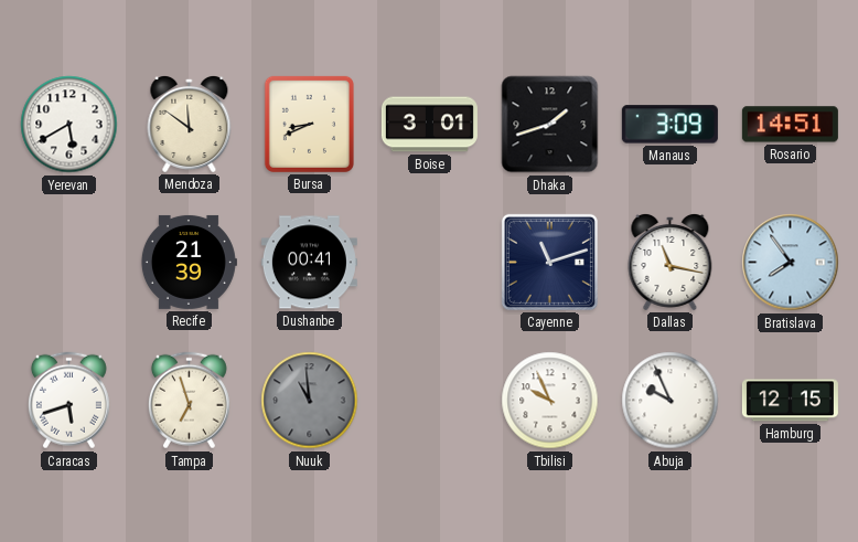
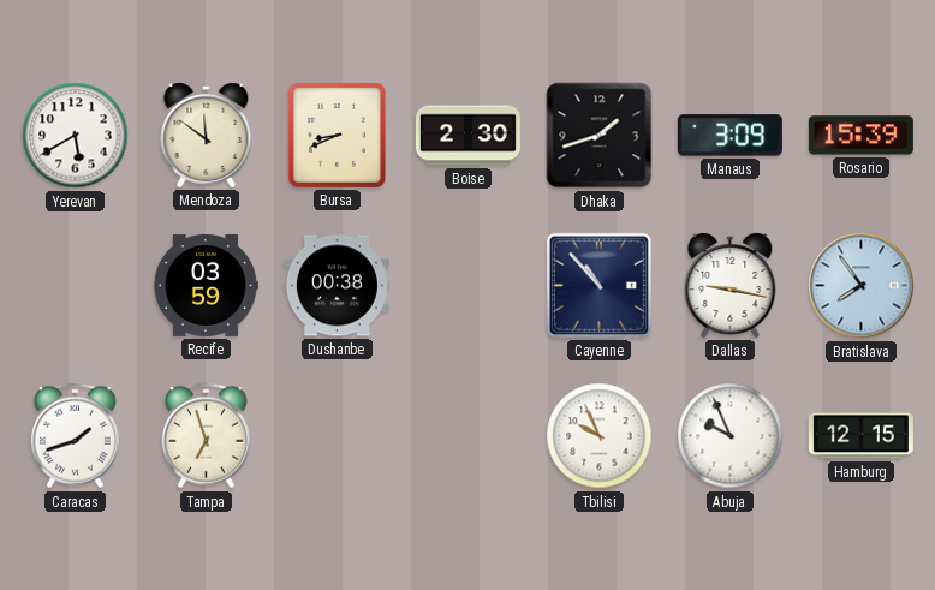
Boise: 3:01 -> 2:30 (467, 136)
Rosario: 14:51 -> 15:39 (860, 136)
Recife: 21:39 -> 03:59 (206, 285)
Dushanbe: 00:41 -> 00:38 (337, 286)
Cayenne: 11:12 -> 10:53 (598, 285)
Dallas: 11:17 -> 9:17 (731, 285)
Caracas: 5:42 -> 1:42 (75, 436)
Nuuk: 10:59 -> none (310, 401)
